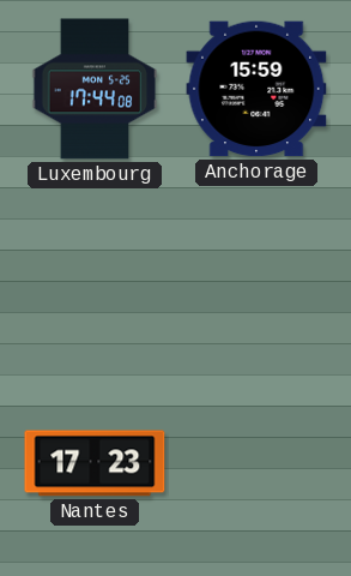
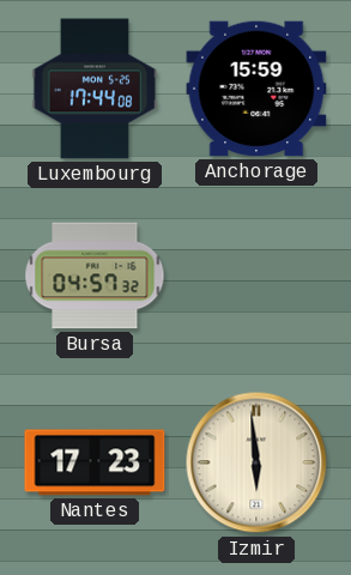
Bursa: none -> 04:57 (95, 276)
Izmir: none -> 5:59 (256, 462)
